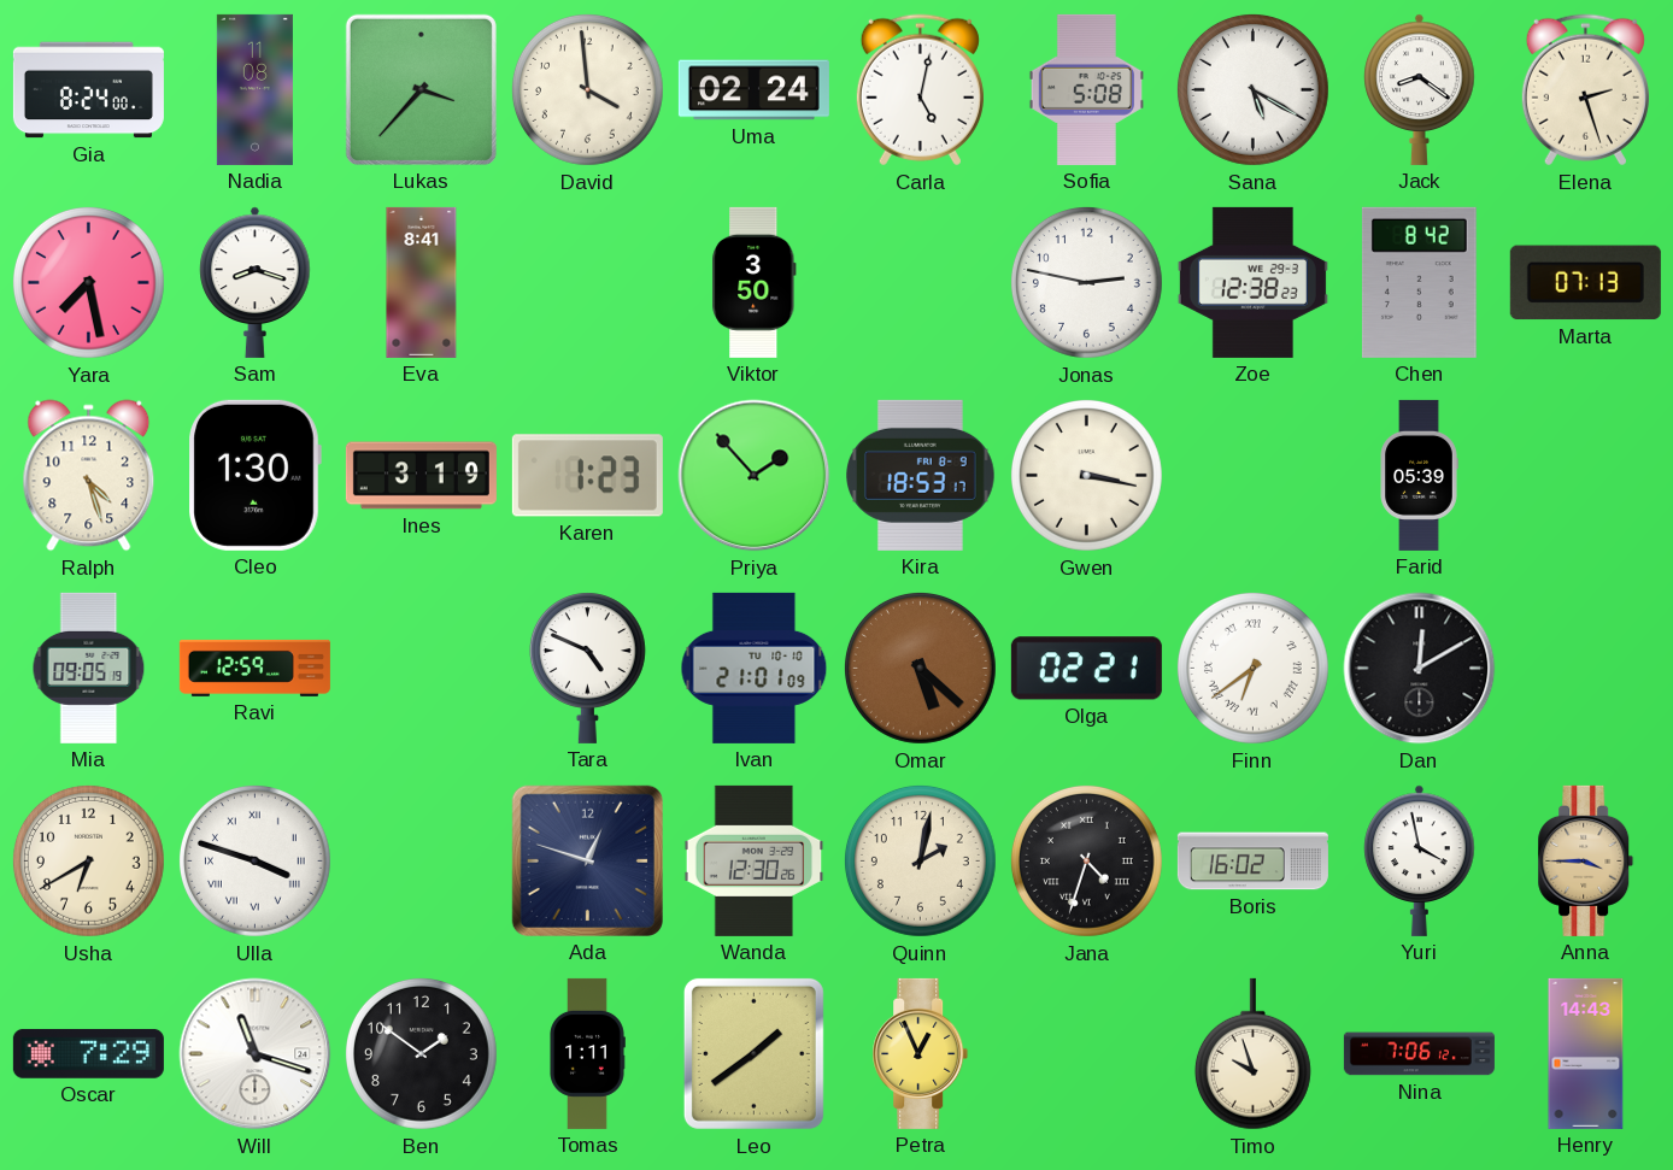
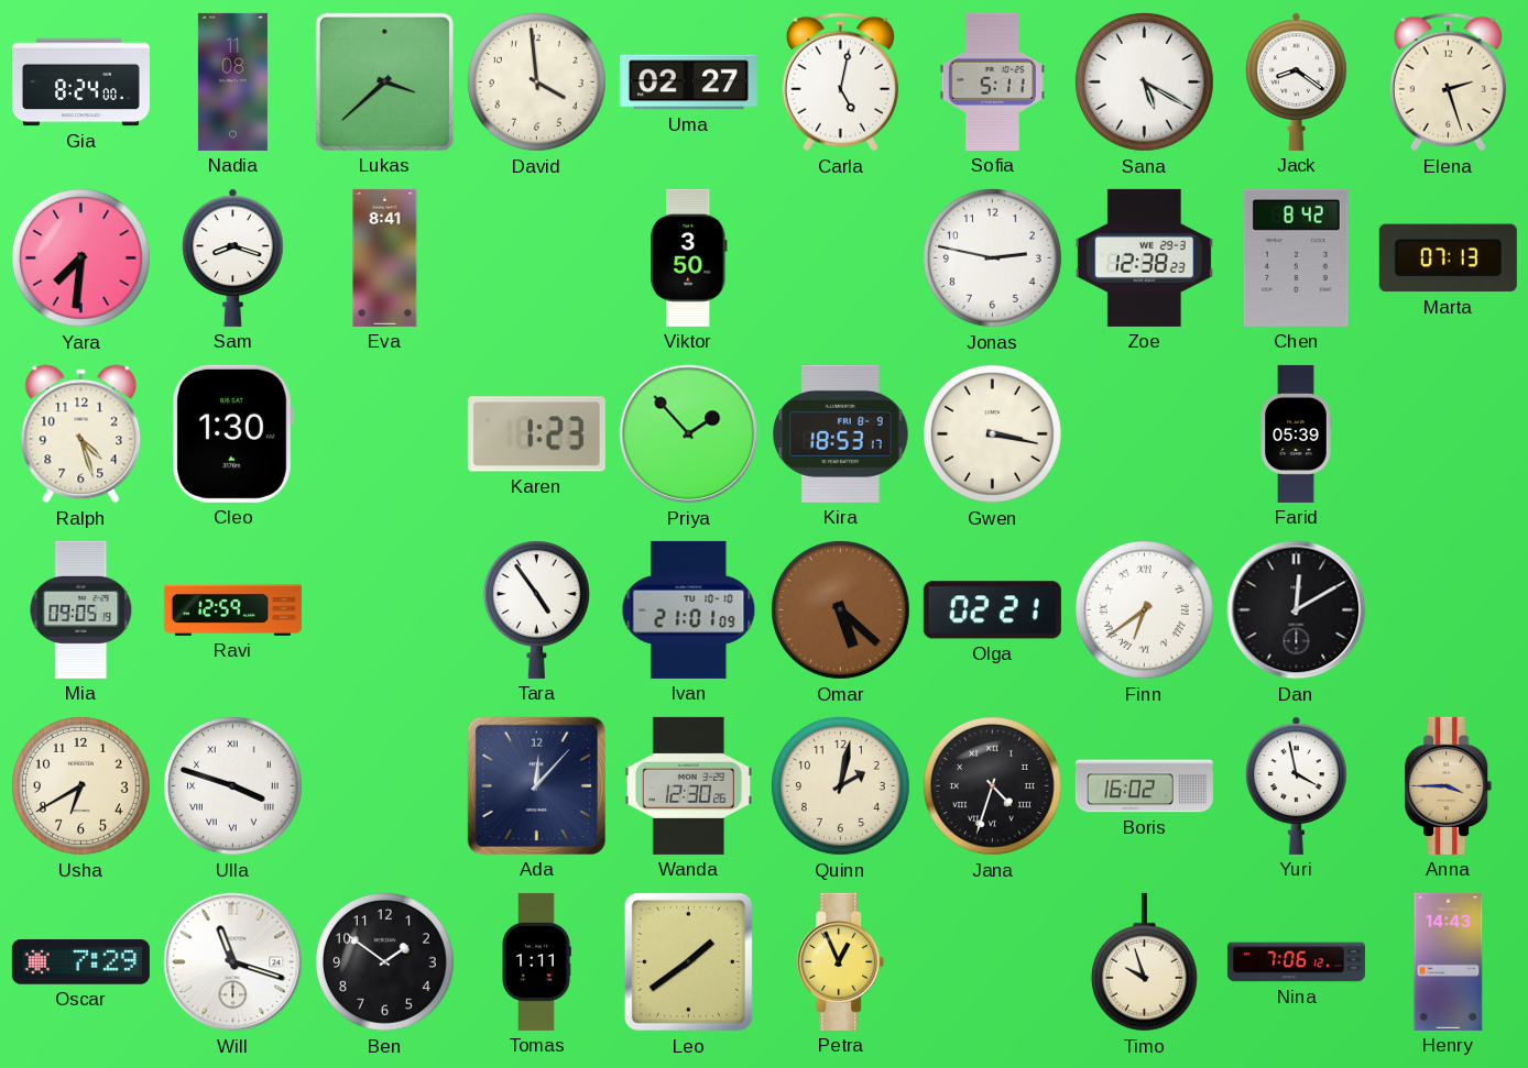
Lukas: 3:37 -> 3:38 (384, 81)
Uma: 02:24 -> 02:27 (688, 82)
Sofia: 5:08 -> 5:11 (992, 81)
Yara: 7:28 -> 7:31 (80, 257)
Ines: 3:19 -> none (421, 476)
Tara: 4:49 -> 4:54 (536, 609)
Ada: 12:48 -> 12:07 (536, 785)
